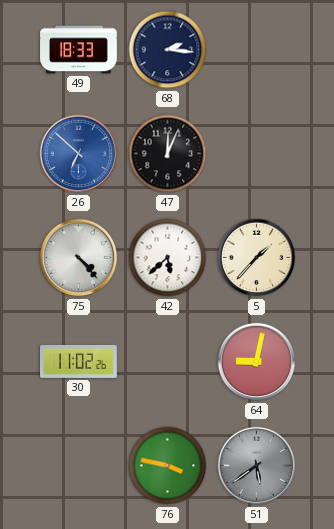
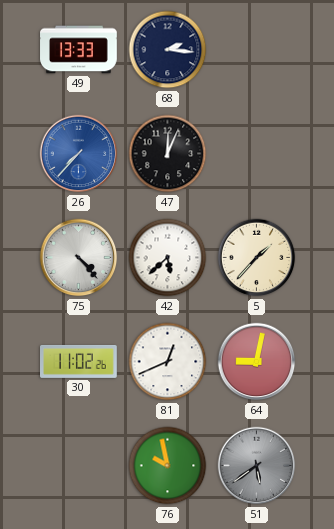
49: 18:33 -> 13:33 (79, 50)
26: 6:52 -> 7:37 (79, 154)
81: none -> 12:41 (168, 362)
76: 3:47 -> 9:58 (168, 466)
